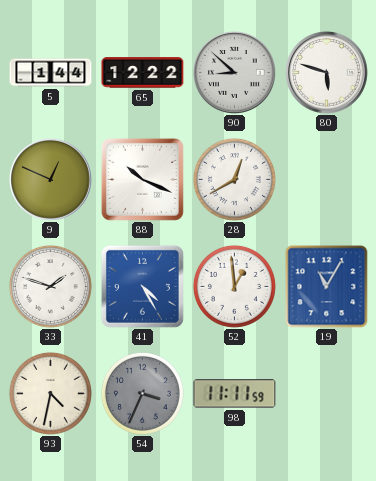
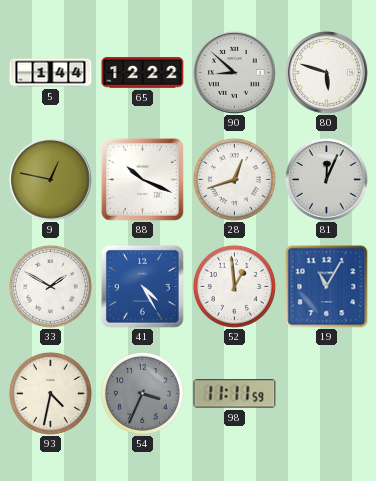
9: 12:49 -> 12:47 (51, 180)
28: 12:40 -> 12:42 (234, 179)
81: none -> 12:04 (327, 180)
33: 1:48 -> 1:50 (50, 286)
